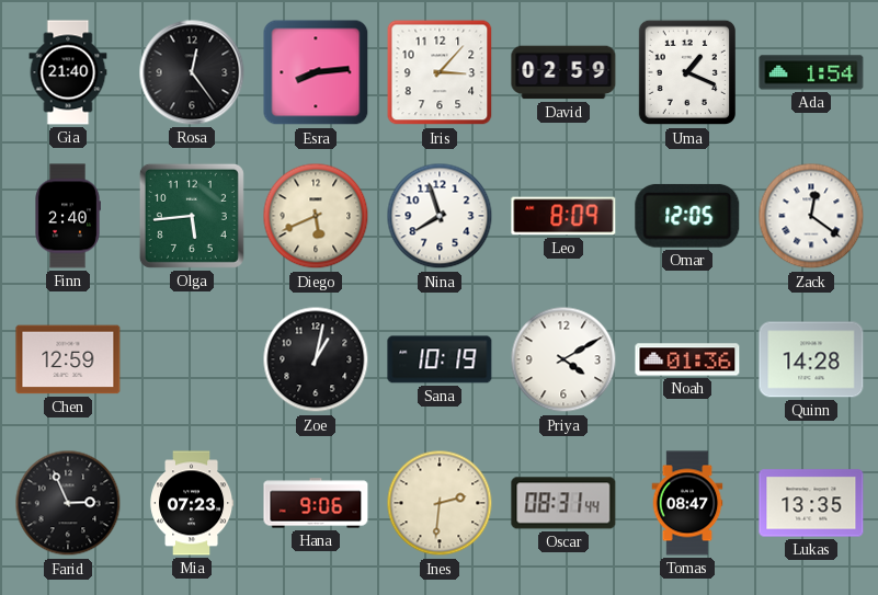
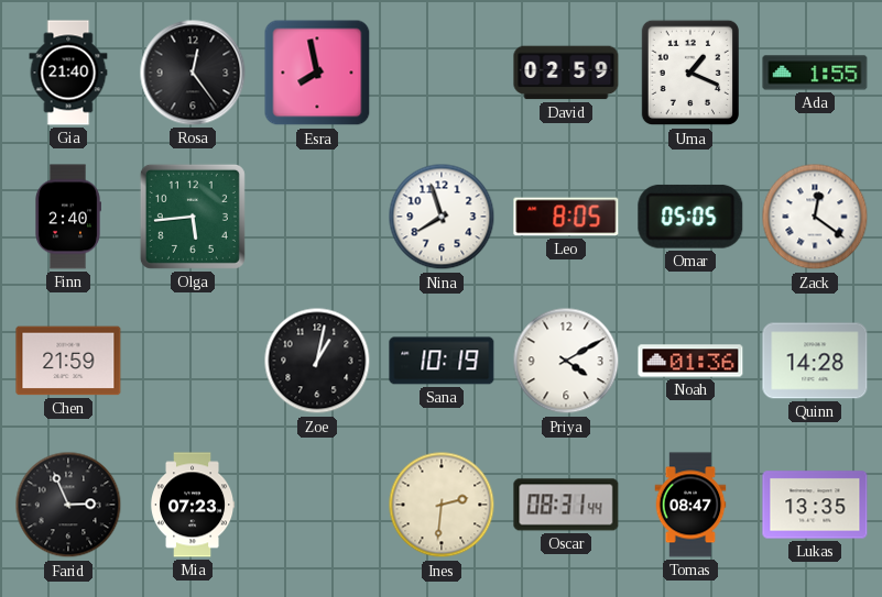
Esra: 8:14 -> 7:58 (317, 73)
Iris: 3:07 -> none (440, 72)
Ada: 1:54 -> 1:55 (815, 73)
Diego: 5:41 -> none (316, 216)
Leo: 8:09 -> 8:05 (566, 217)
Omar: 12:05 -> 05:05 (690, 217)
Chen: 12:59 -> 21:59 (68, 361)
Hana: 9:06 -> none (316, 503)
